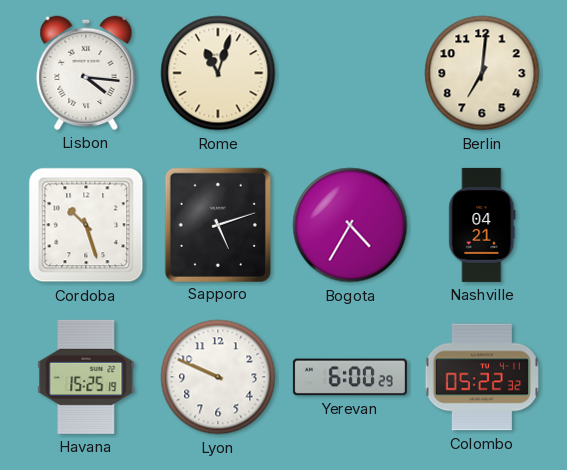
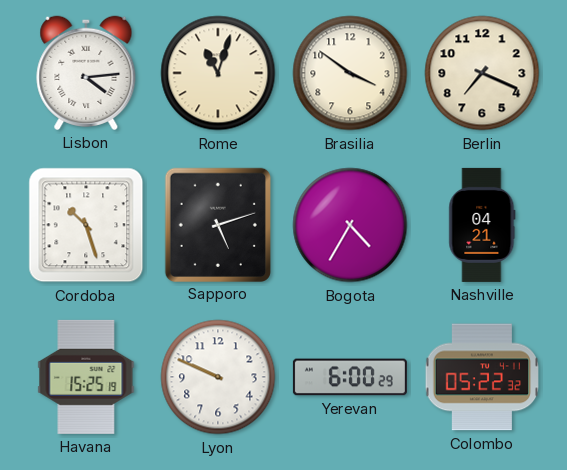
Lisbon: 4:16 -> 4:14 (86, 73)
Brasilia: none -> 3:51 (350, 73)
Berlin: 7:01 -> 7:19 (482, 73)
